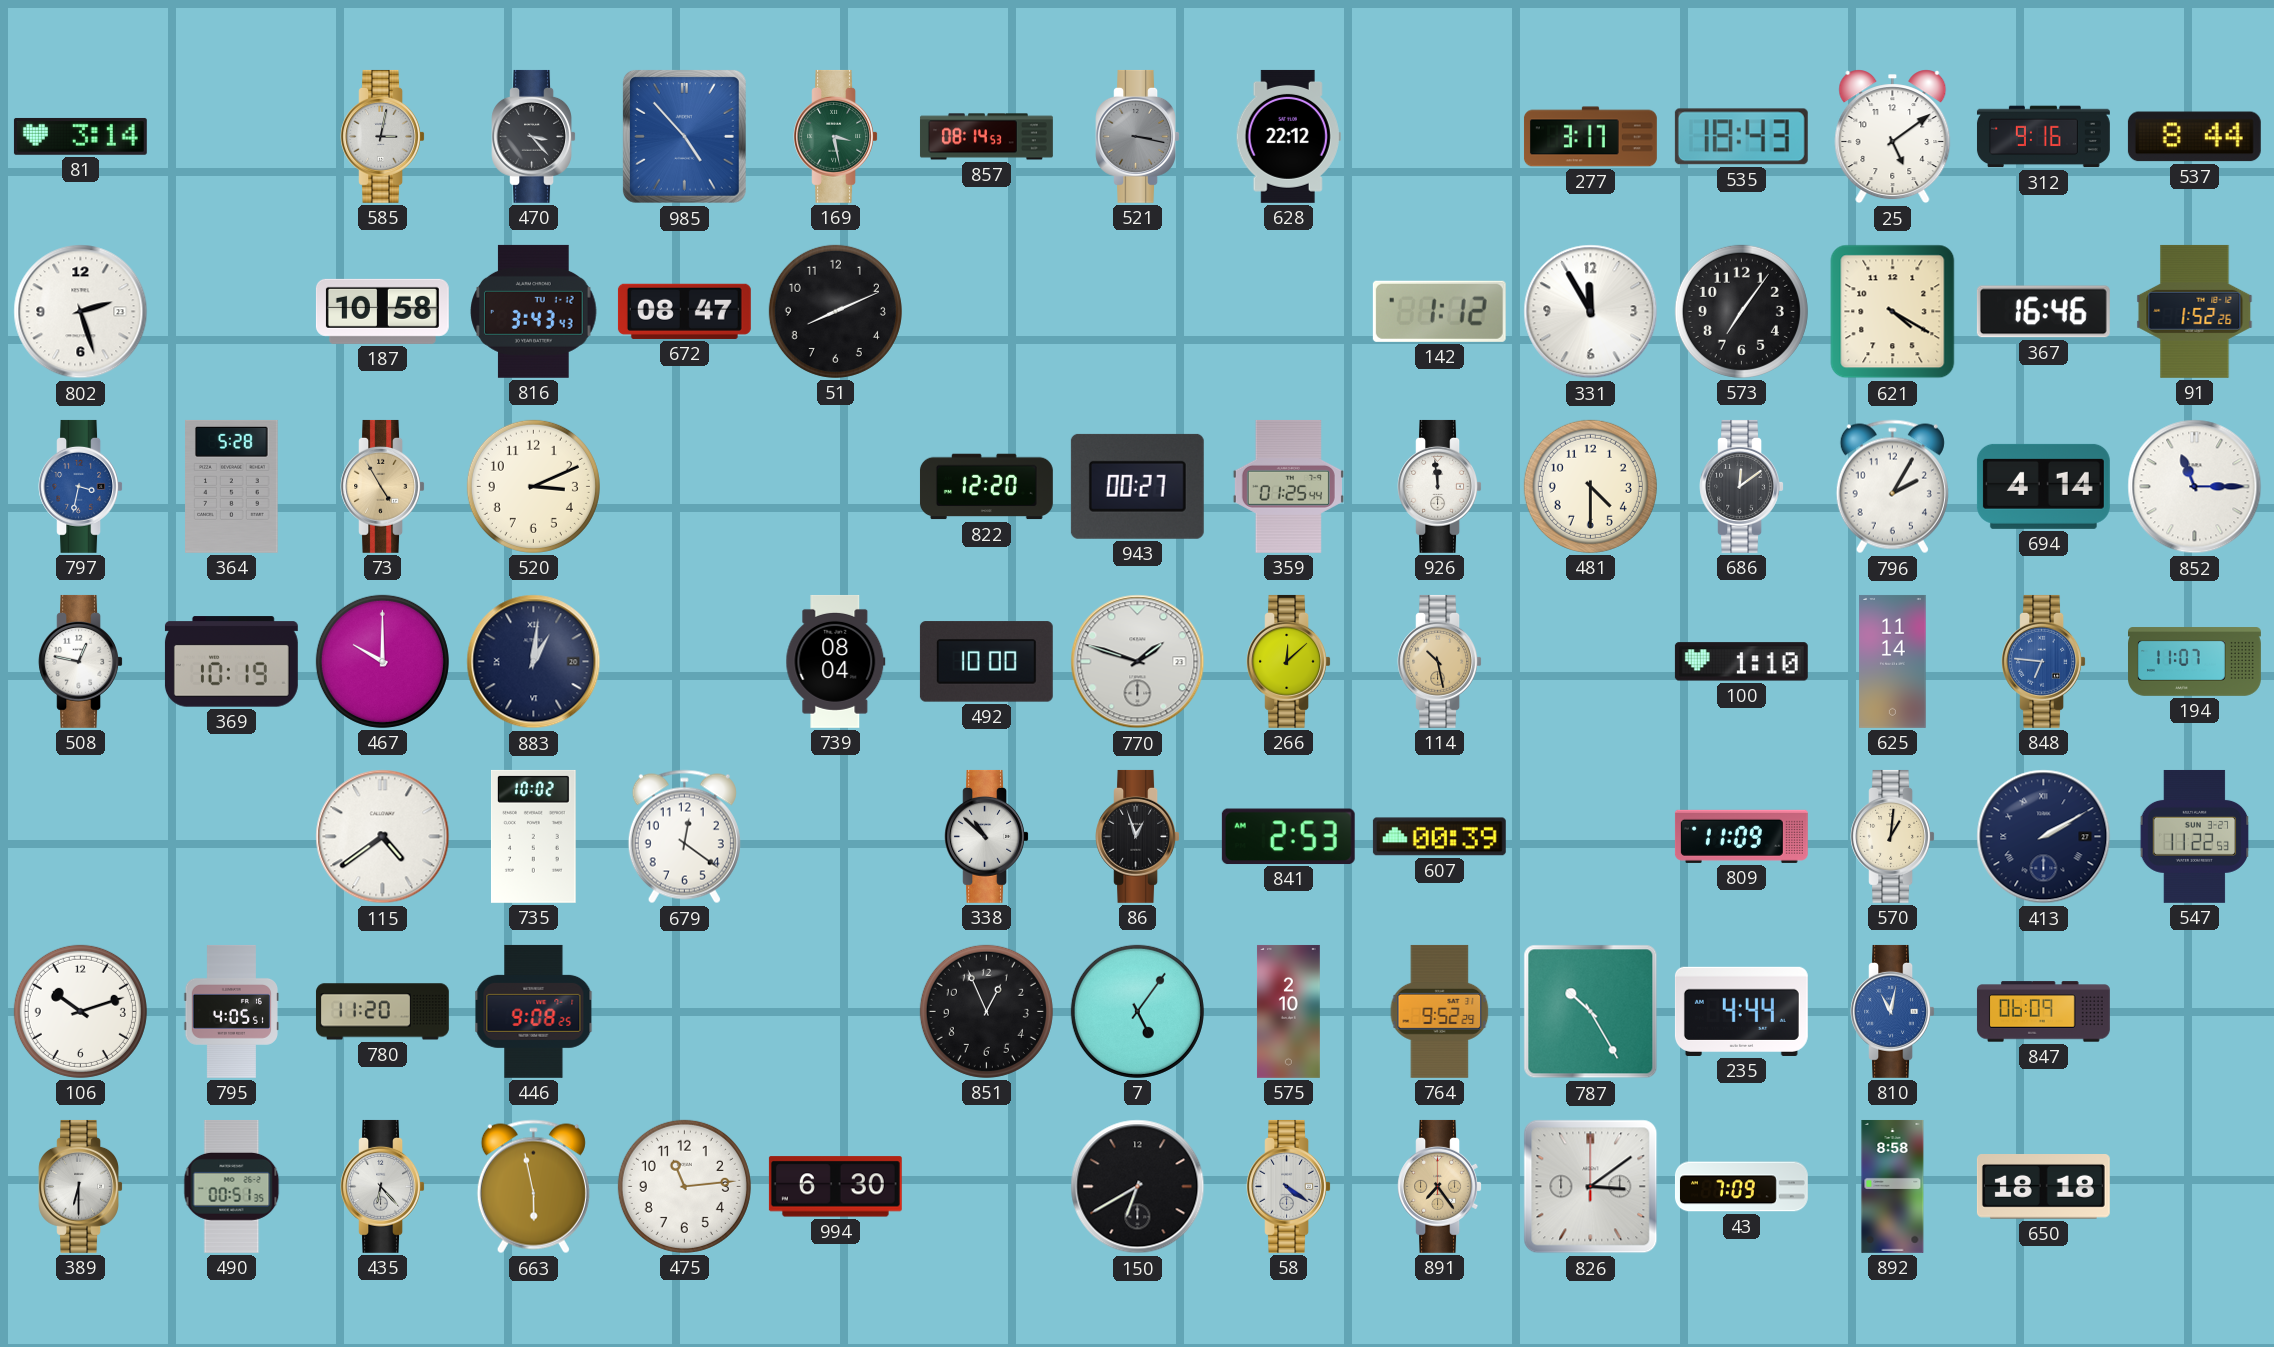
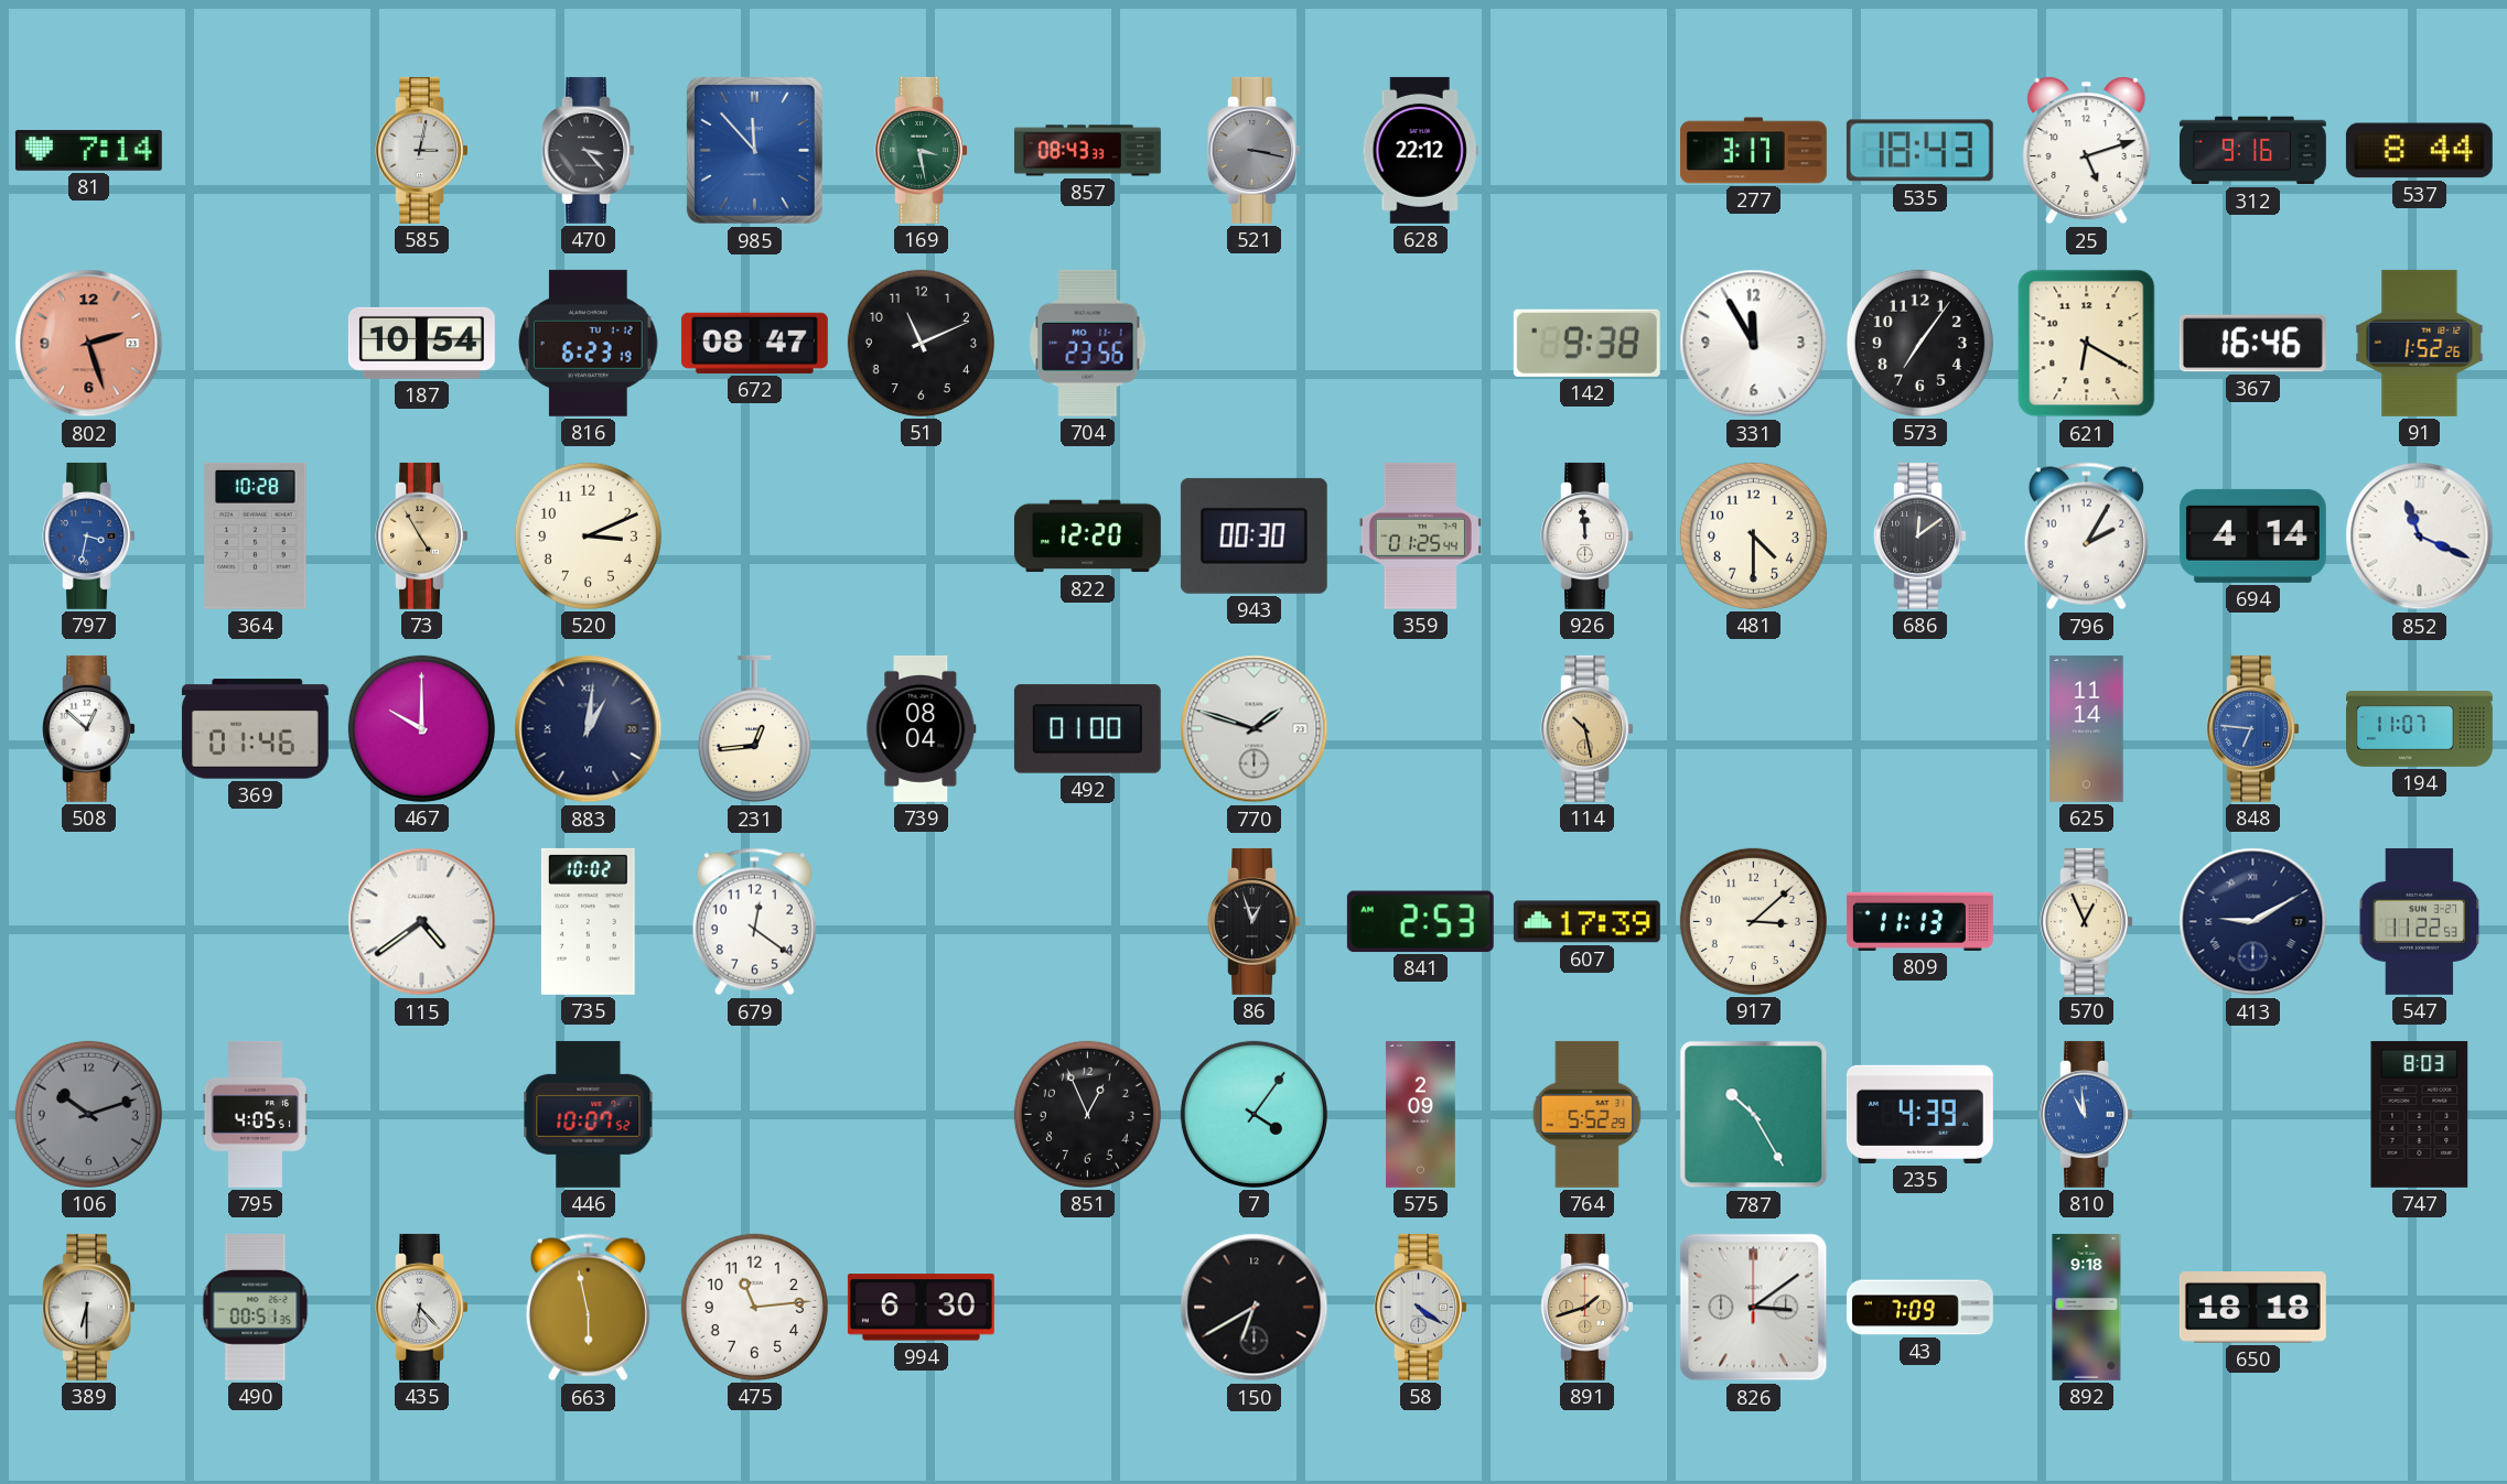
81: 3:14 -> 7:14 (88, 151)
985: 4:53 -> 11:53 (754, 150)
857: 08:14 -> 08:43 (1087, 151)
25: 5:09 -> 5:12 (2087, 151)
802 dial: white -> salmon (89, 344)
187: 10:58 -> 10:54 (421, 343)
816: 3:43 -> 6:23 (589, 343)
51: 8:11 -> 11:11 (921, 343)
704: none -> 23:56 (1088, 343)
142: 1:12 -> 9:38 (1586, 343)
621: 4:20 -> 6:20 (2087, 344)
364: 5:28 -> 10:28 (256, 535)
943: 00:27 -> 00:30 (1253, 535)
852: 11:15 -> 11:19 (2420, 537)
508: 12:47 -> 12:52 (88, 728)
369: 10:19 -> 01:46 (255, 729)
231: none -> 12:44 (754, 729)
492: 10:00 -> 01:00 (1087, 729)
266: 12:08 -> none (1288, 661)
100: 1:10 -> none (1741, 662)
338: 10:52 -> none (986, 836)
607: 00:39 -> 17:39 (1586, 922)
917: none -> 3:08 (1753, 921)
809: 11:09 -> 11:13 (1919, 921)
570: 1:01 -> 12:56 (2086, 921)
413: 2:10 -> 9:10 (2253, 922)
106 dial: white -> grey (88, 1114)
780: 11:20 -> none (382, 1012)
446: 9:08 -> 10:07 (589, 1114)
7: 5:06 -> 4:06 (1253, 1114)
575: 2:10 -> 2:09 (1420, 1114)
764: 9:52 -> 5:52 (1588, 1114)
235: 4:44 -> 4:39 (1919, 1114)
810: 11:02 -> 10:59 (2086, 1114)
847: 06:09 -> none (2043, 1012)
747: none -> 8:03 (2420, 1114)
891: 7:24 -> 1:42 (1586, 1307)
892: 8:58 -> 9:18 (2087, 1307)
